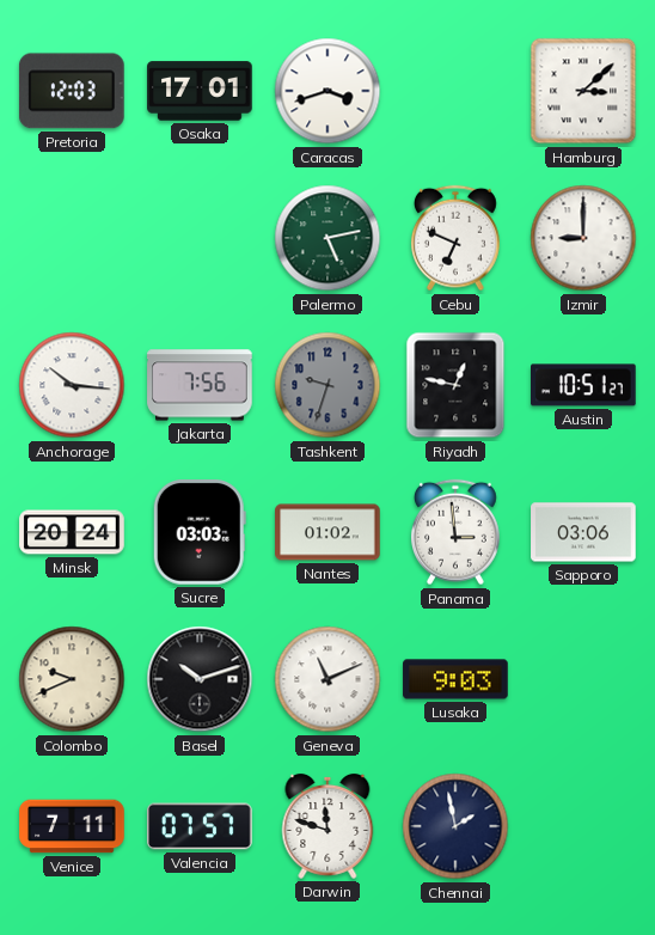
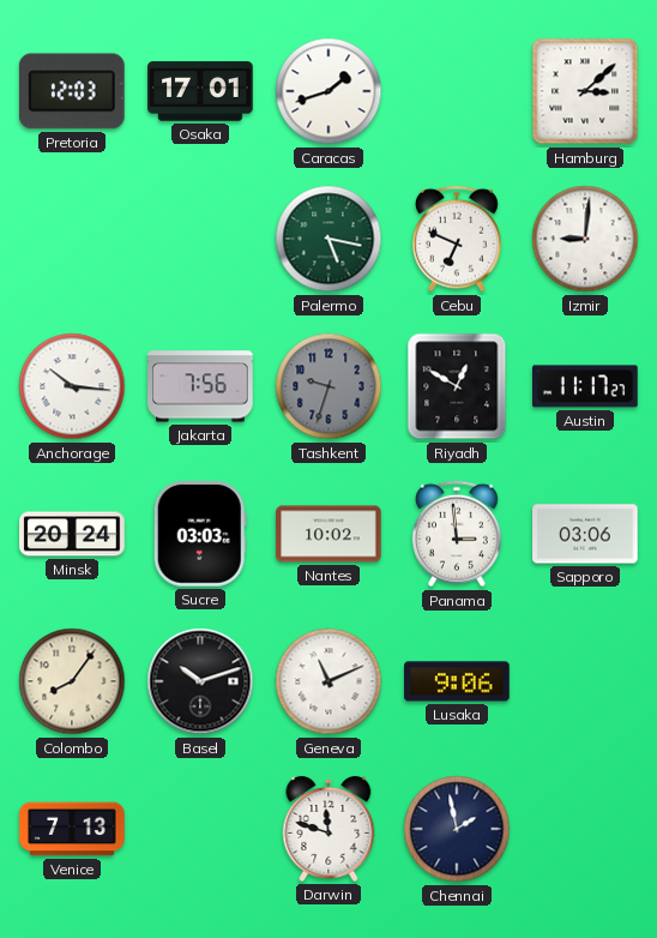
Caracas: 3:42 -> 1:42 (328, 91)
Palermo: 5:13 -> 5:17 (328, 239)
Izmir: 9:00 -> 9:01 (585, 239)
Riyadh: 12:47 -> 12:50 (457, 386)
Austin: 10:51 -> 11:17 (586, 386)
Nantes: 01:02 -> 10:02 (328, 534)
Colombo: 9:41 -> 8:06 (72, 681)
Lusaka: 9:03 -> 9:06 (457, 681)
Venice: 7:11 -> 7:13 (72, 829)
Valencia: 07:57 -> none (200, 826)
